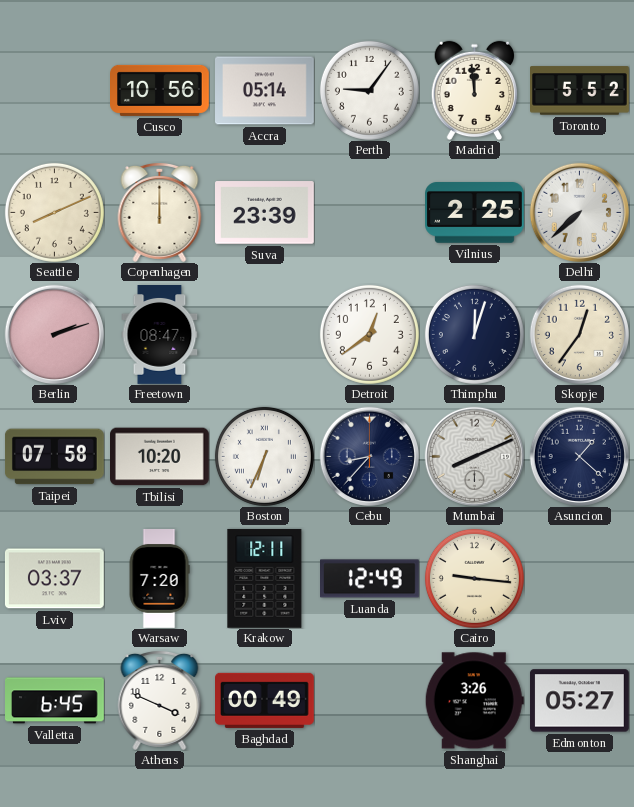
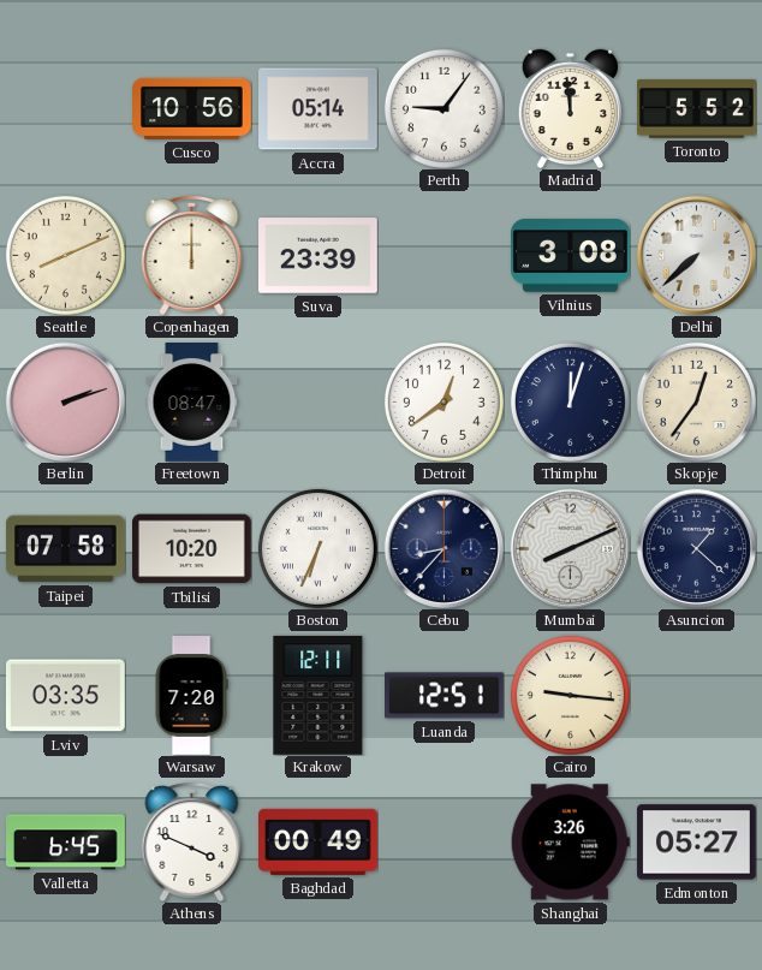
Vilnius: 2:25 -> 3:08 (571, 256)
Lviv: 03:37 -> 03:35 (65, 696)
Luanda: 12:49 -> 12:51 (445, 696)
